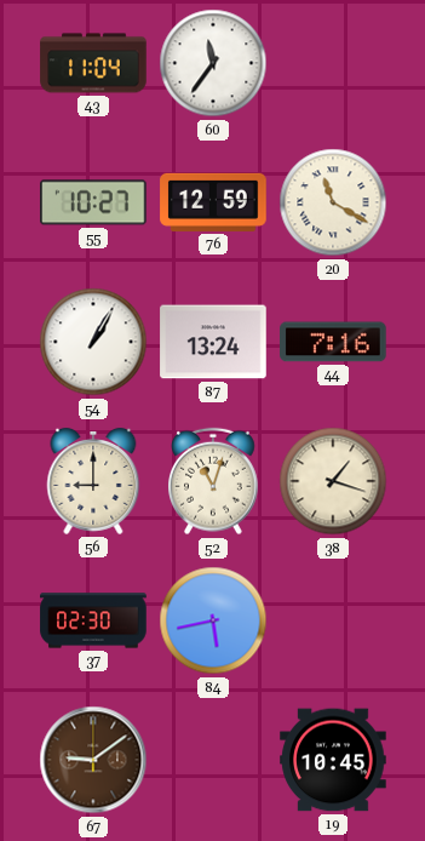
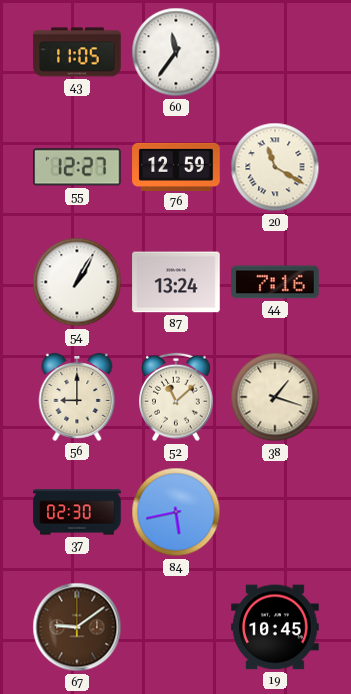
43: 11:04 -> 11:05 (77, 52)
55: 10:27 -> 12:27 (78, 167)
52: 11:03 -> 11:08 (177, 397)
